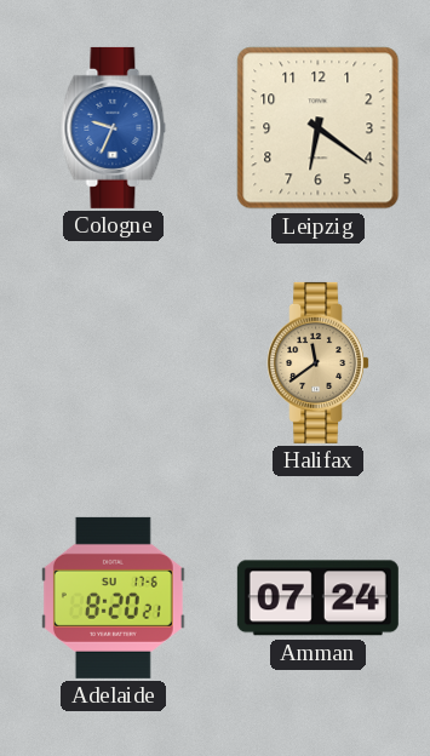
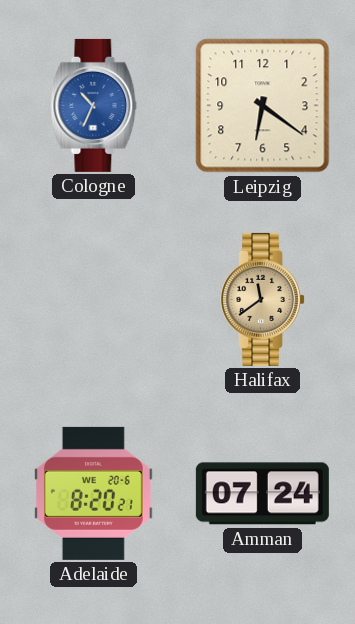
Cologne: 9:34 -> 10:34 (94, 105)
Adelaide date: SU 17-6 -> WE 20-6 (93, 493)
